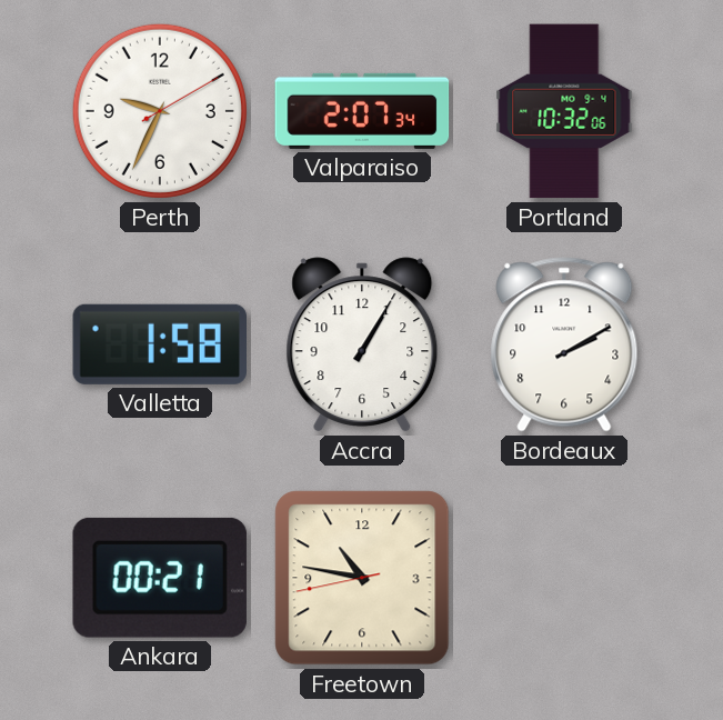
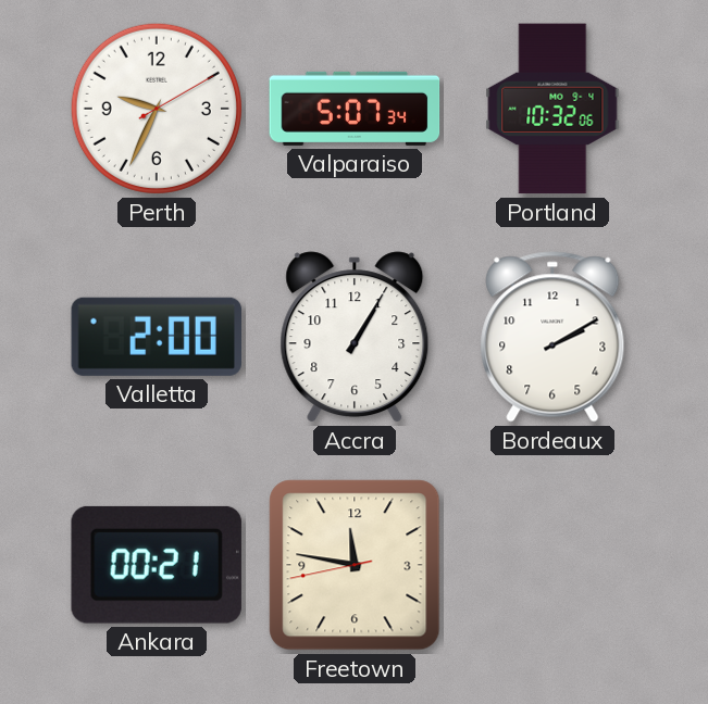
Valparaiso: 2:07 -> 5:07 (355, 109)
Valletta: 1:58 -> 2:00 (156, 337)
Freetown: 10:46 -> 11:46 (355, 565)
